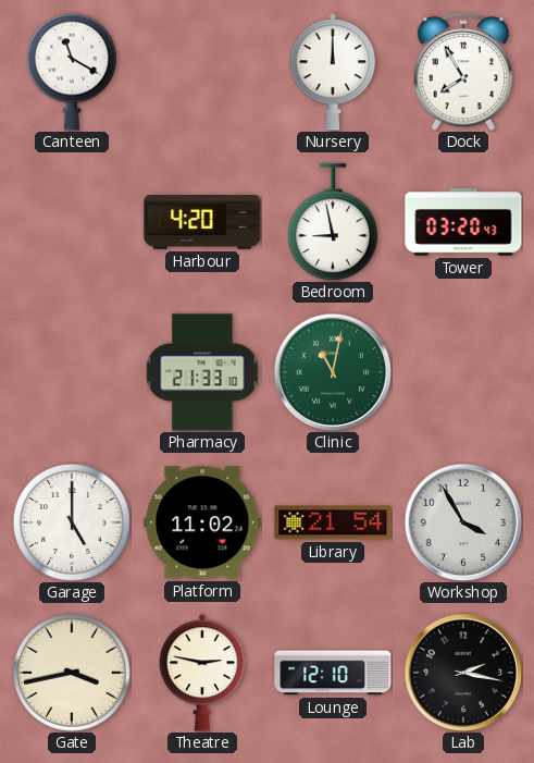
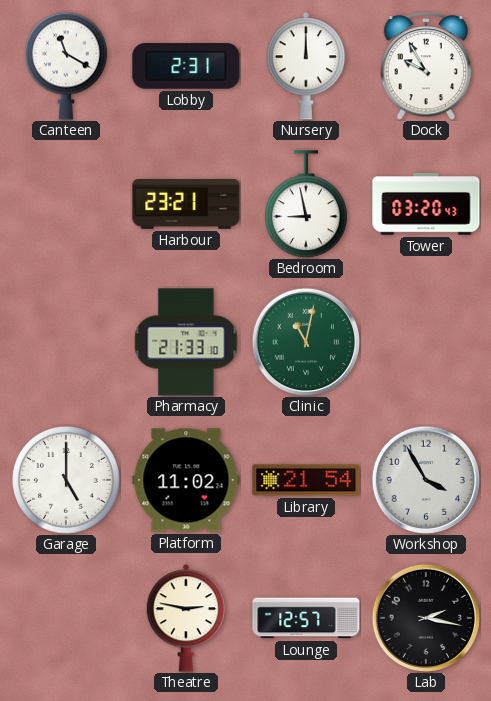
Lobby: none -> 2:31 (186, 66)
Dock: 7:55 -> 9:55 (426, 66)
Harbour: 4:20 -> 23:21 (186, 205)
Gate: 3:43 -> none (73, 674)
Lounge: 12:10 -> 12:57 (306, 618)
